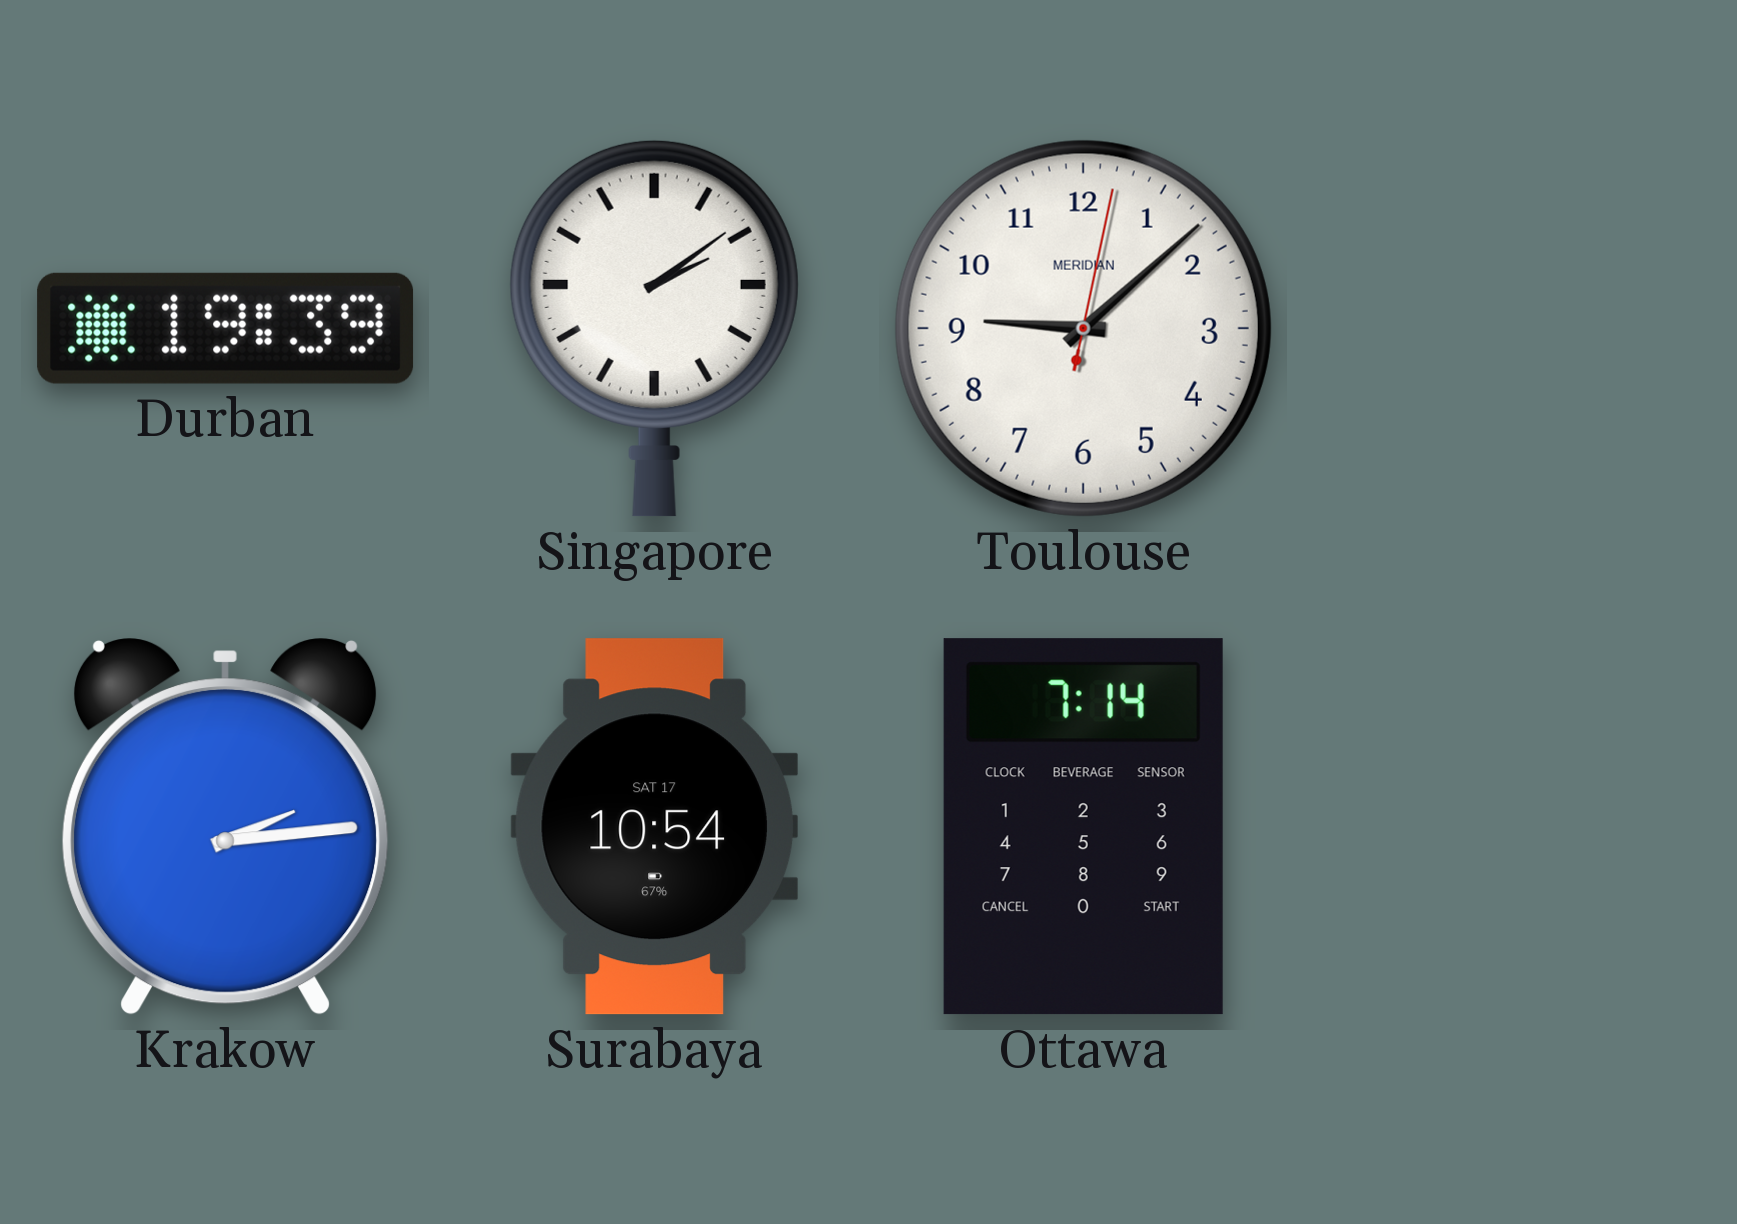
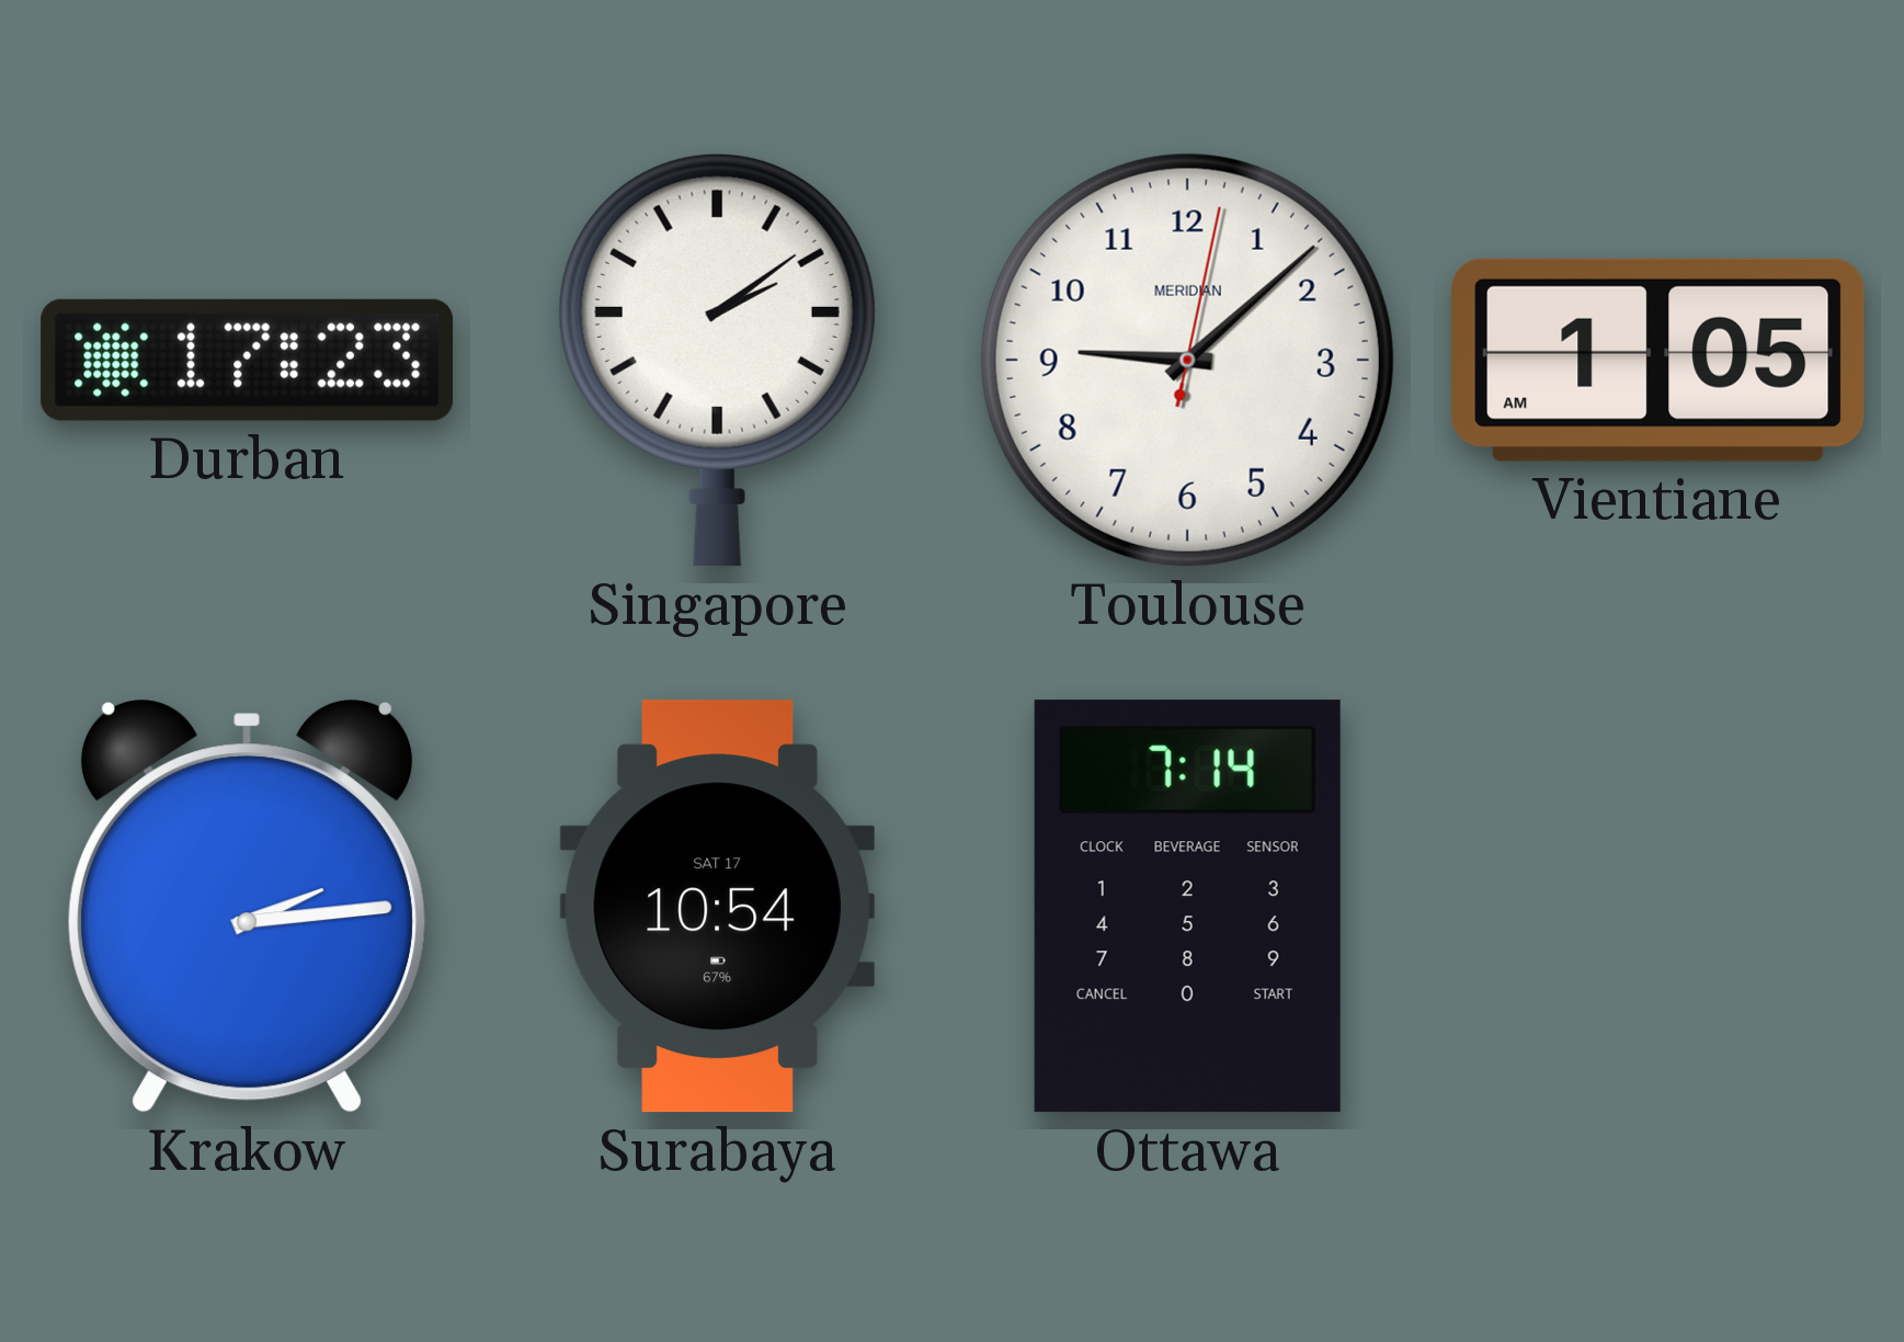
Durban: 19:39 -> 17:23 (248, 360)
Vientiane: none -> 1:05 (1658, 360)
